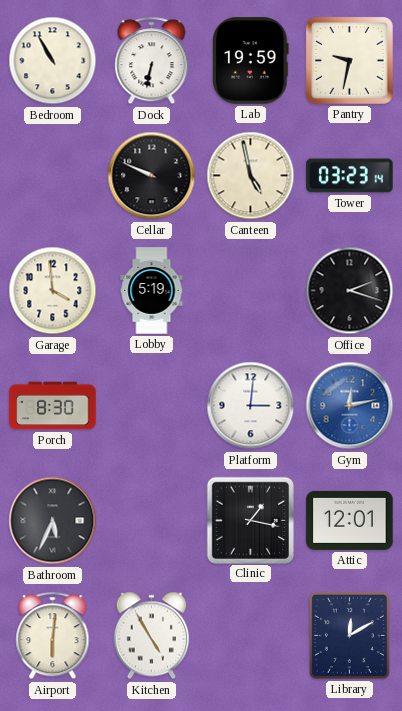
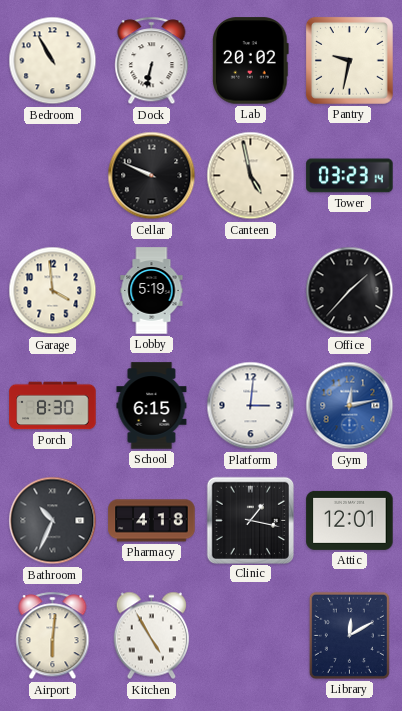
Lab: 19:59 -> 20:02 (251, 61)
Office: 2:18 -> 1:37 (350, 291)
School: none -> 6:15 (152, 406)
Bathroom: 5:34 -> 10:34 (53, 521)
Pharmacy: none -> 4:18 (152, 521)
